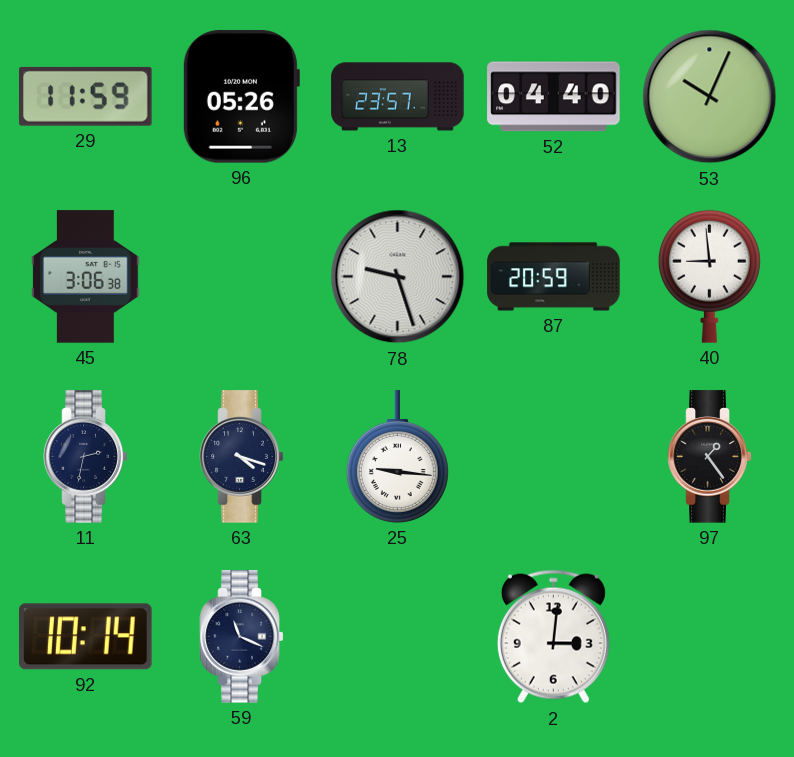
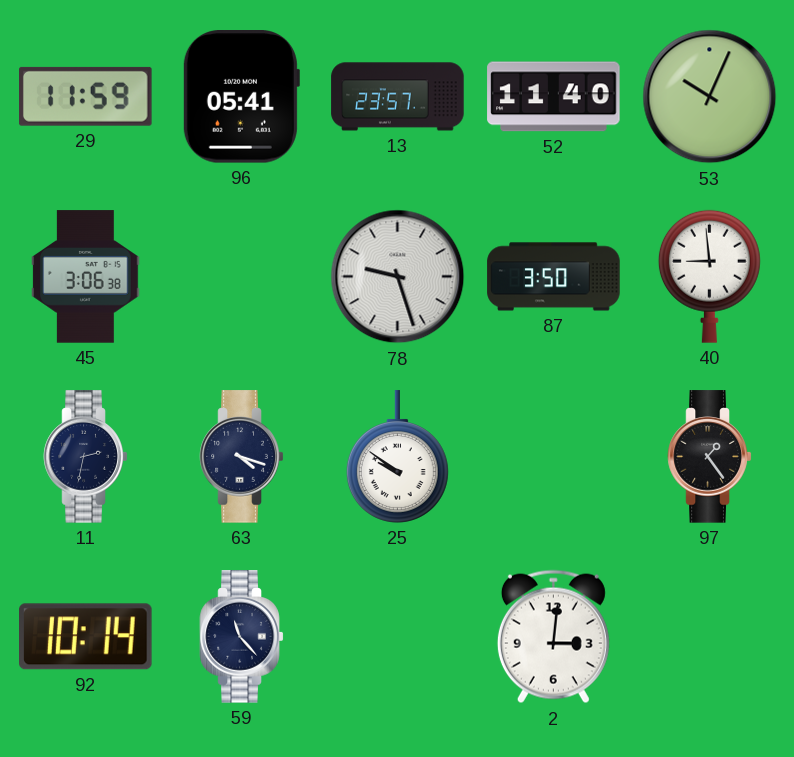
96: 05:26 -> 05:41 (241, 97)
52: 04:40 -> 11:40 (554, 97)
87: 20:59 -> 3:50 (554, 277)
25: 9:16 -> 9:51 (397, 457)
59: 11:19 -> 11:23 (242, 637)
